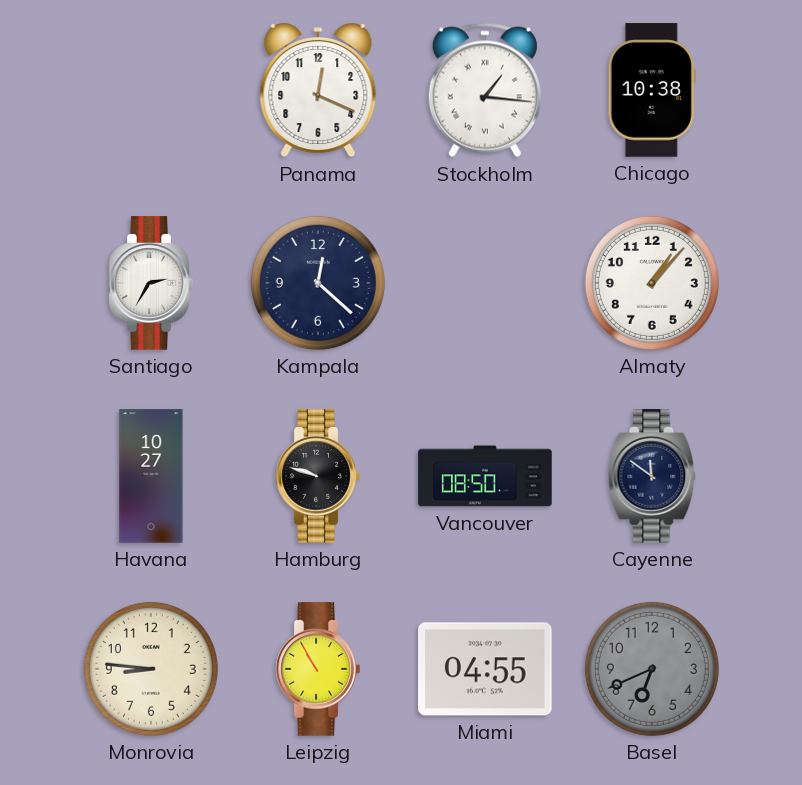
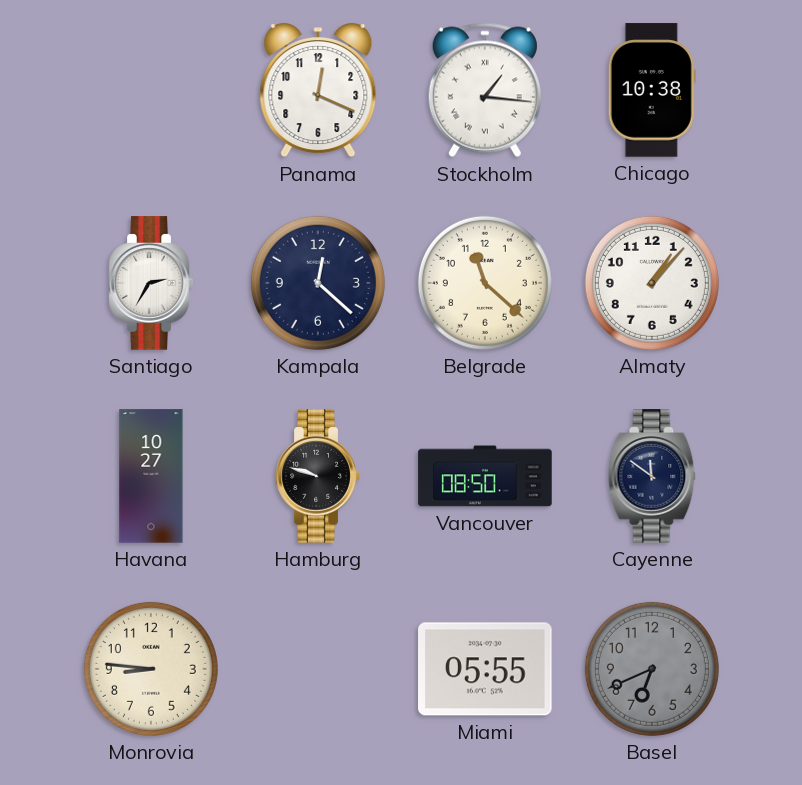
Belgrade: none -> 11:22 (485, 283)
Leipzig: 10:55 -> none (318, 669)
Miami: 04:55 -> 05:55 (485, 669)
